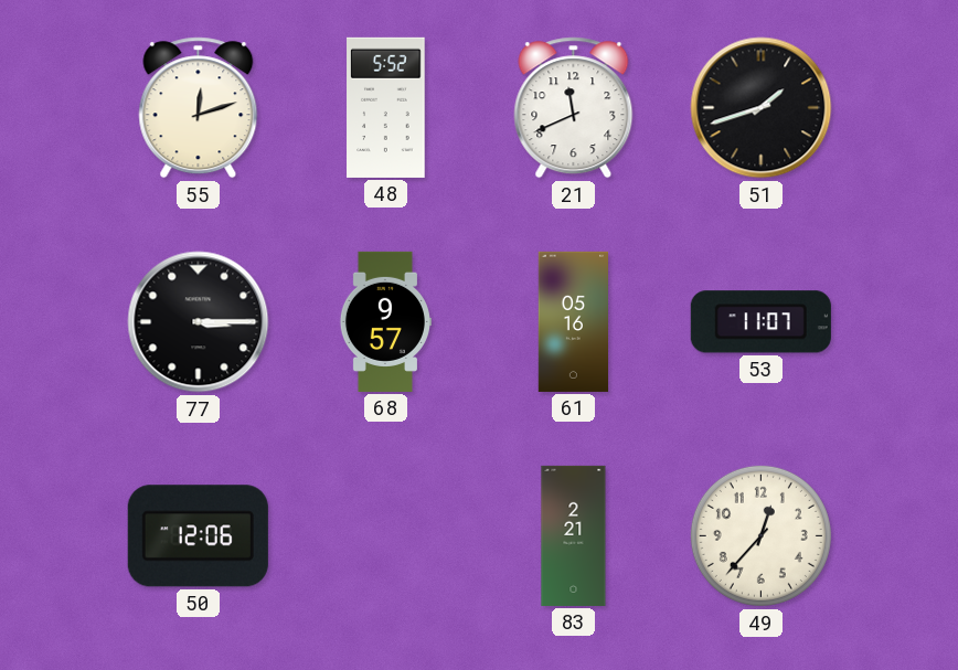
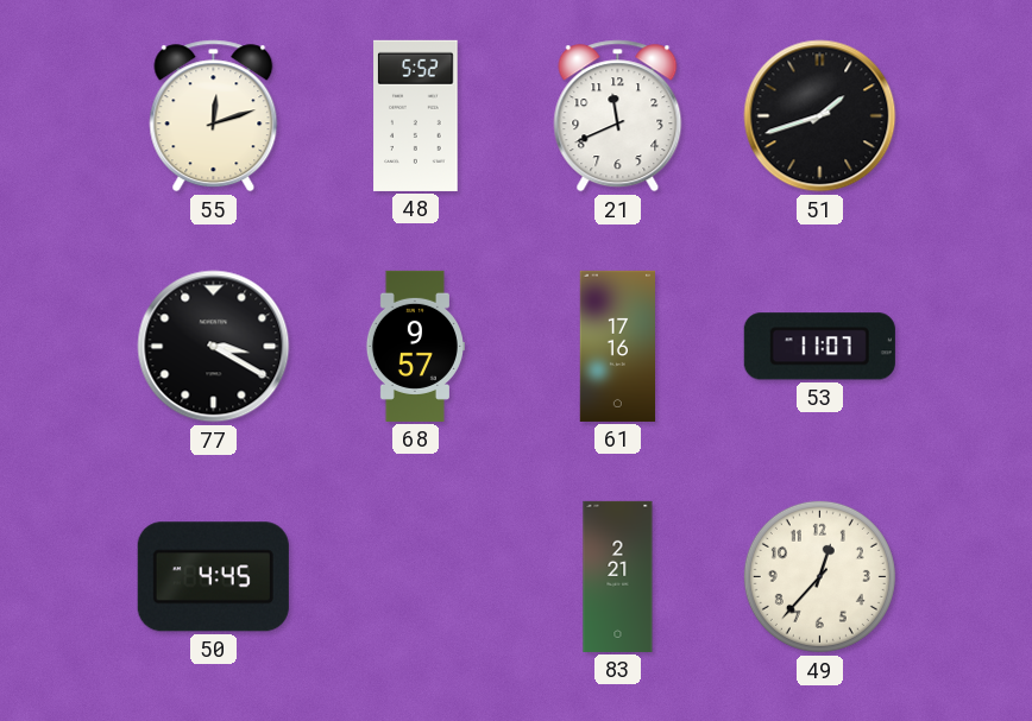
77: 3:15 -> 3:20 (214, 347)
61: 05:16 -> 17:16 (618, 346)
50: 12:06 -> 4:45 (213, 577)
